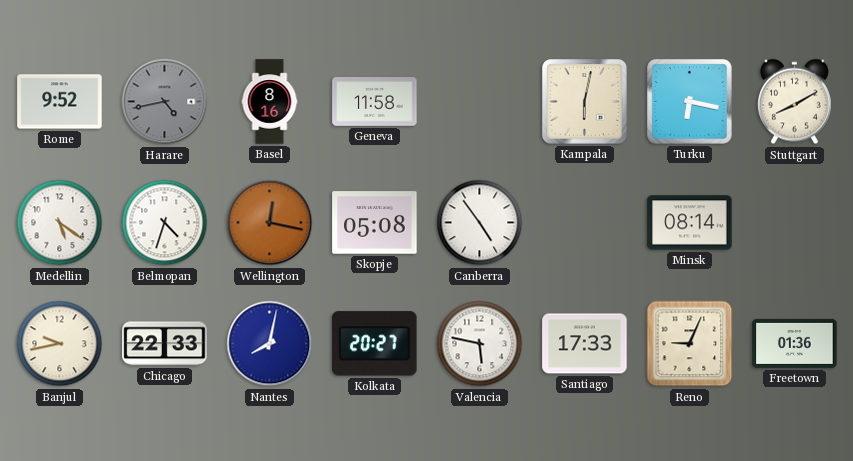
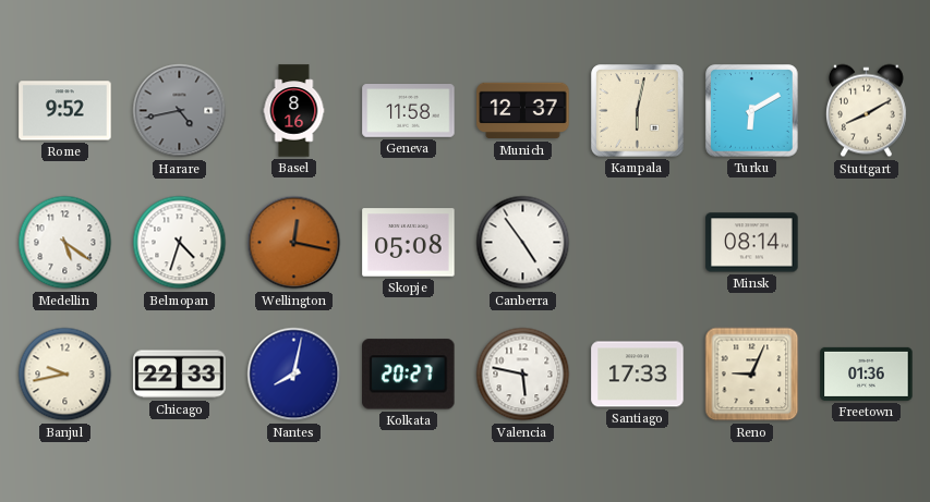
Munich: none -> 12:37 (523, 111)
Turku: 6:17 -> 6:10 (752, 111)
